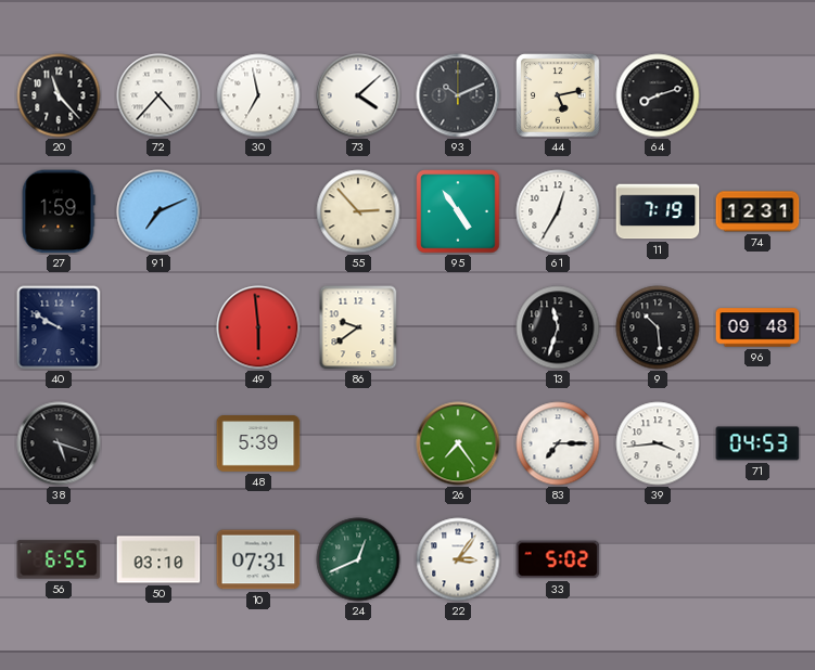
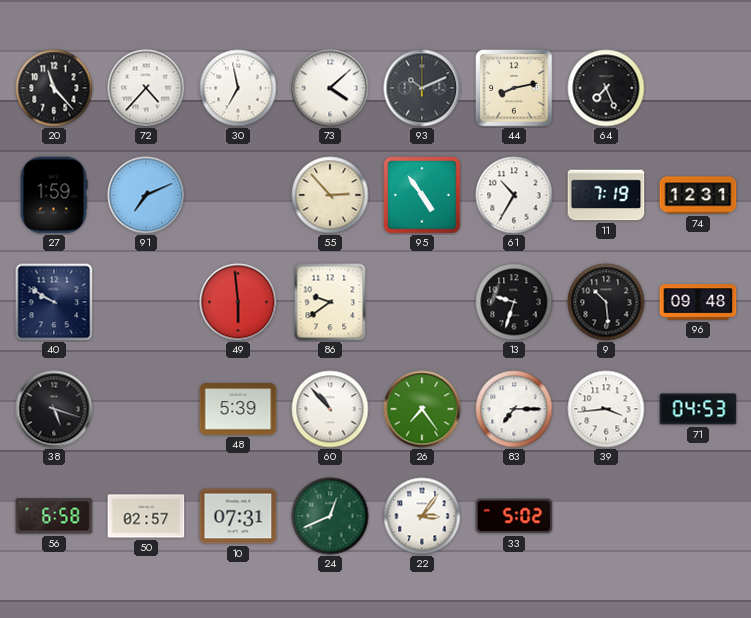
44: 5:13 -> 8:13 (514, 88)
64: 8:12 -> 7:26 (606, 88)
61: 12:35 -> 10:35 (514, 195)
13: 11:33 -> 9:33 (514, 302)
60: none -> 10:53 (330, 409)
56: 6:55 -> 6:58 (54, 516)
50: 03:10 -> 02:57 (146, 516)
